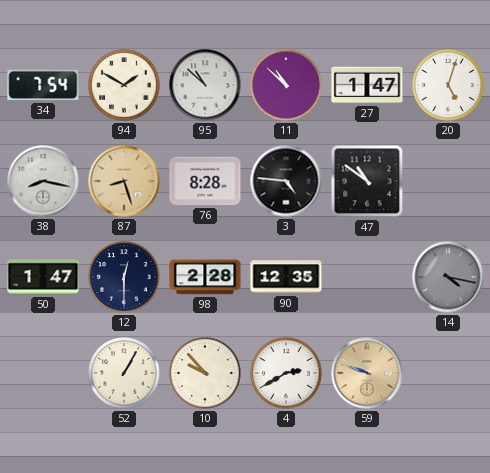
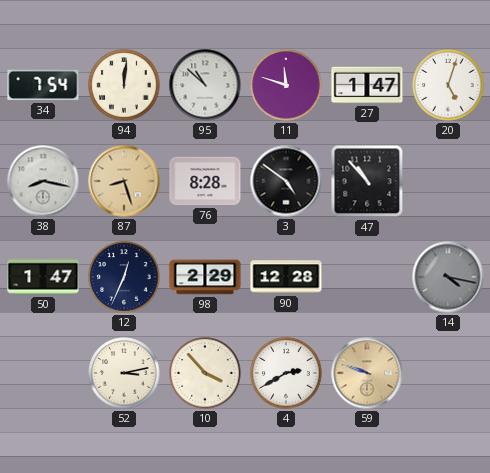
94: 1:50 -> 12:01 (124, 85)
11: 10:52 -> 11:48 (286, 85)
3: 4:46 -> 4:51 (286, 181)
47: 10:51 -> 10:53 (367, 181)
12: 12:30 -> 12:34 (124, 277)
98: 2:28 -> 2:29 (205, 277)
90: 12:35 -> 12:28 (286, 277)
52: 1:05 -> 3:13 (124, 373)
10: 9:53 -> 3:53 (205, 373)
